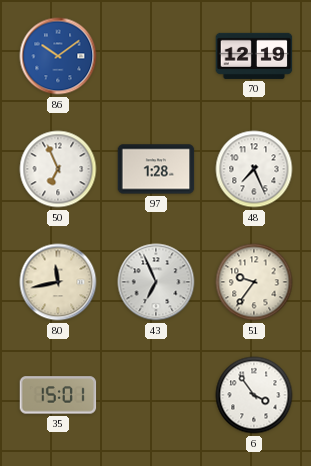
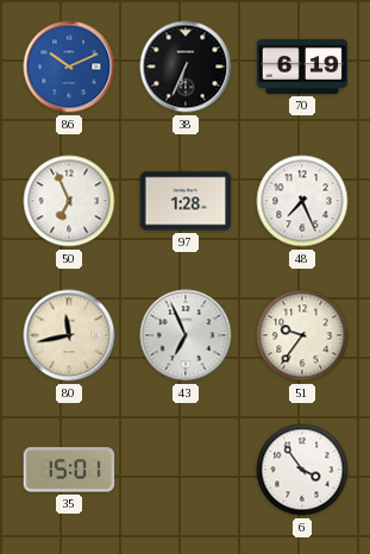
86: 10:09 -> 10:11 (69, 67)
38: none -> 6:34 (186, 67)
70: 12:19 -> 6:19 (302, 67)
